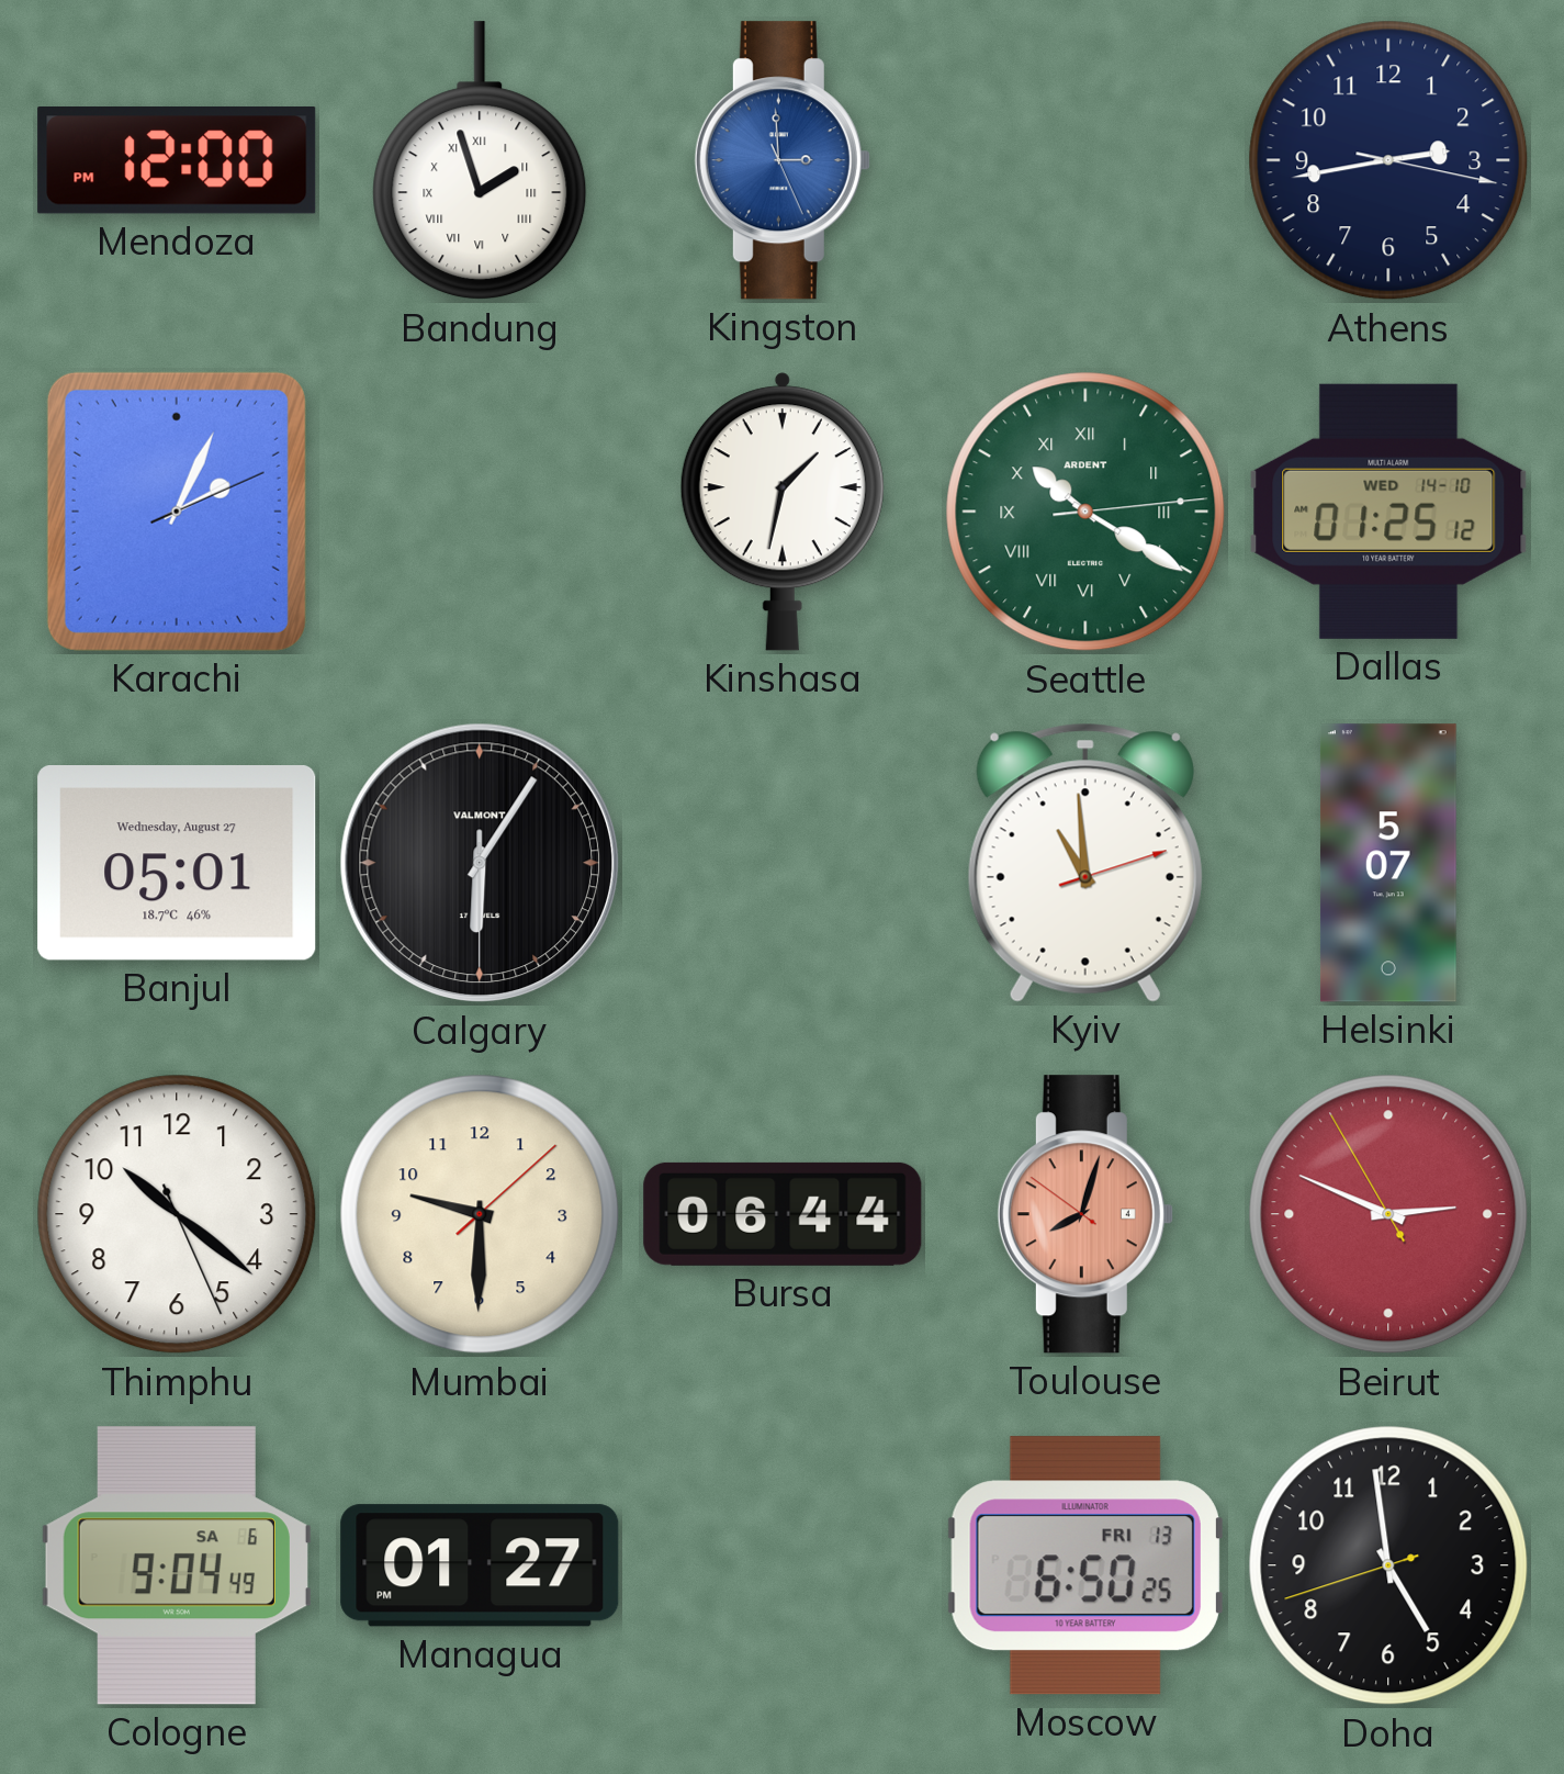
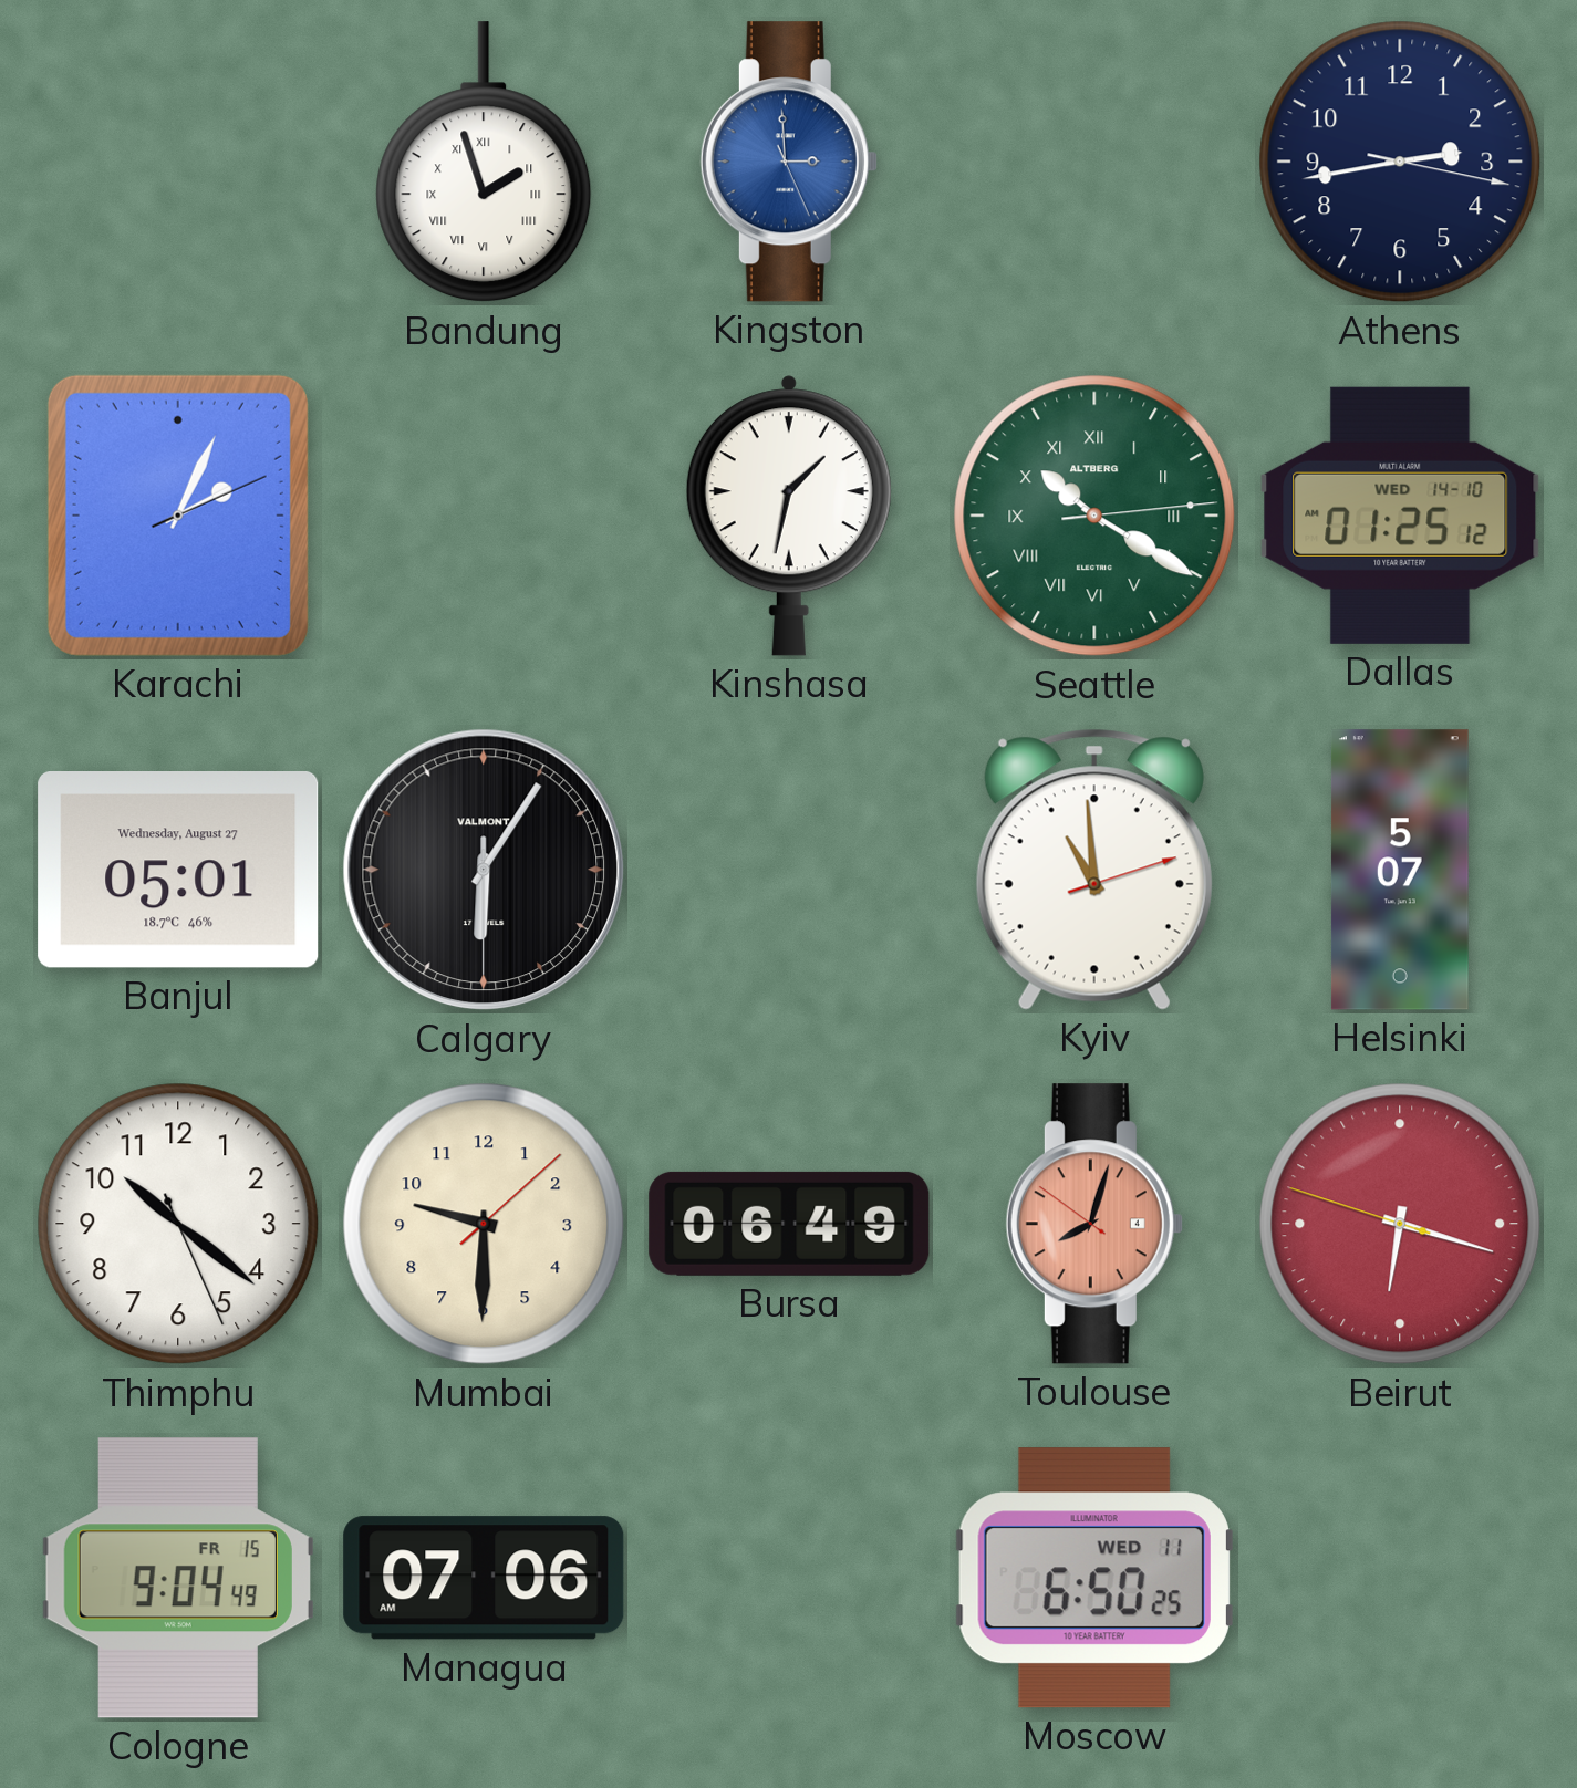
Mendoza: 12:00 -> none (177, 161)
Seattle brand: ARDENT -> ALTBERG (1094, 516)
Bursa: 06:44 -> 06:49 (789, 1224)
Beirut: 2:48 -> 6:17 (1400, 1224)
Cologne date: SA 6 -> FR 15 (178, 1578)
Managua: 01:27 -> 07:06 (484, 1578)
Moscow date: FRI 13 -> WED 11 (1094, 1578)
Doha: 4:58 -> none (1388, 1565)
